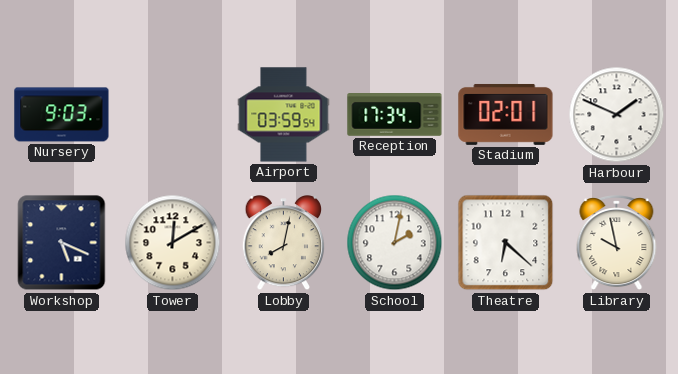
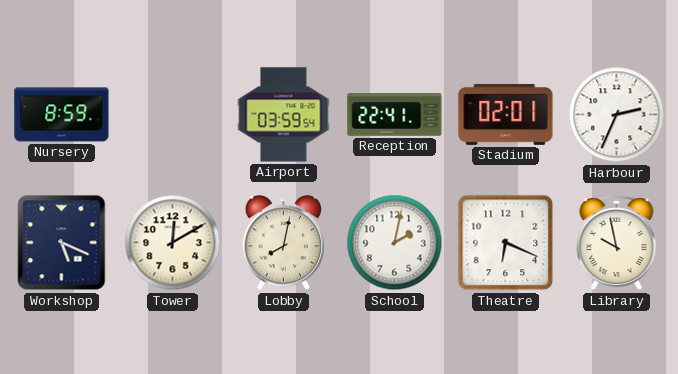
Nursery: 9:03 -> 8:59 (62, 115)
Reception: 17:34 -> 22:41 (395, 115)
Harbour: 1:49 -> 2:34 (617, 115)
Theatre: 6:22 -> 6:19 (506, 243)
